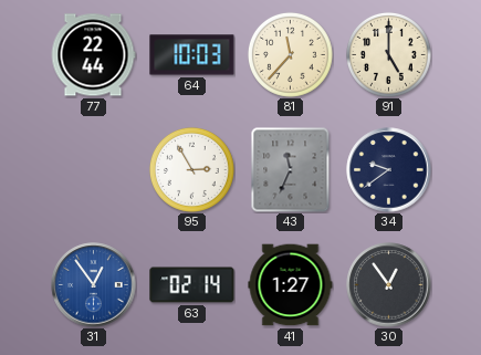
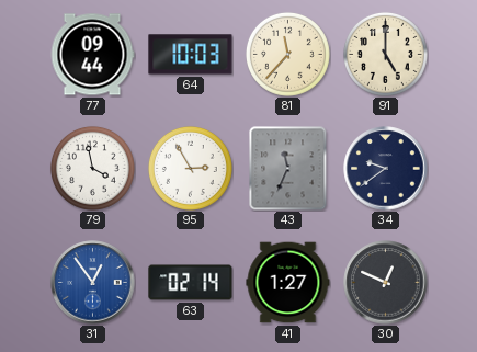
77: 22:44 -> 09:44 (92, 55)
79: none -> 3:58 (92, 168)
30: 12:54 -> 12:49 (386, 283)
